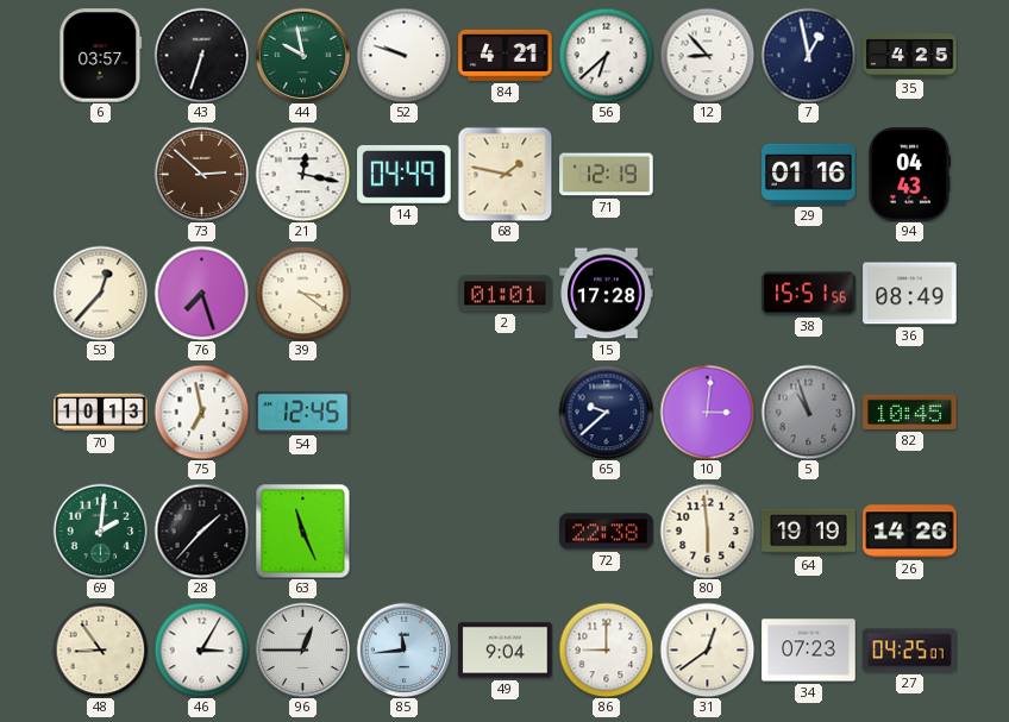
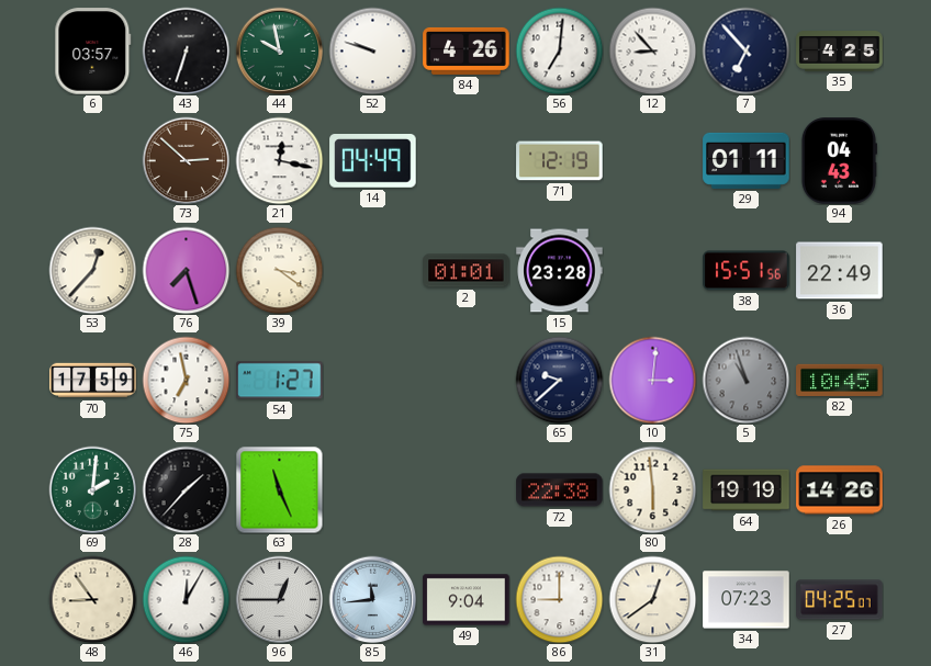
84: 4:21 -> 4:26 (467, 50)
56: 6:38 -> 7:01 (559, 50)
7: 12:58 -> 6:53 (745, 50)
68: 1:47 -> none (504, 174)
29: 01:16 -> 01:11 (747, 160)
15: 17:28 -> 23:28 (560, 271)
36: 08:49 -> 22:49 (840, 271)
70: 10:13 -> 17:59 (93, 381)
54: 12:45 -> 1:27 (280, 381)
46: 3:05 -> 12:05 (186, 599)
